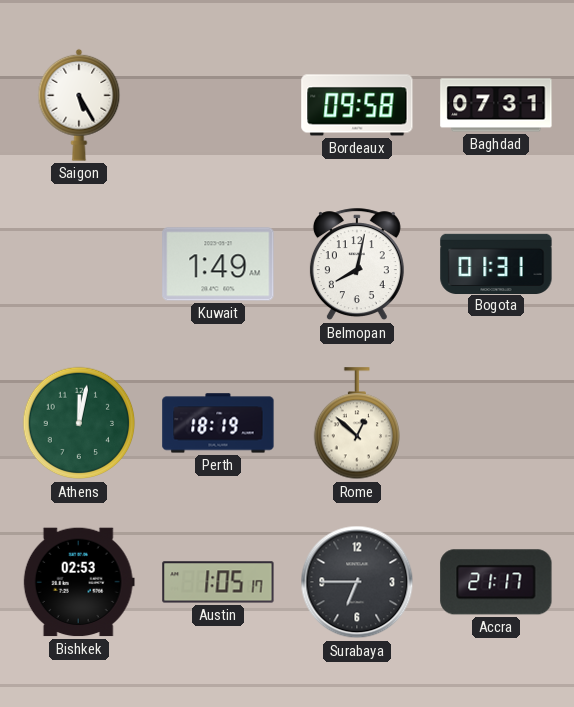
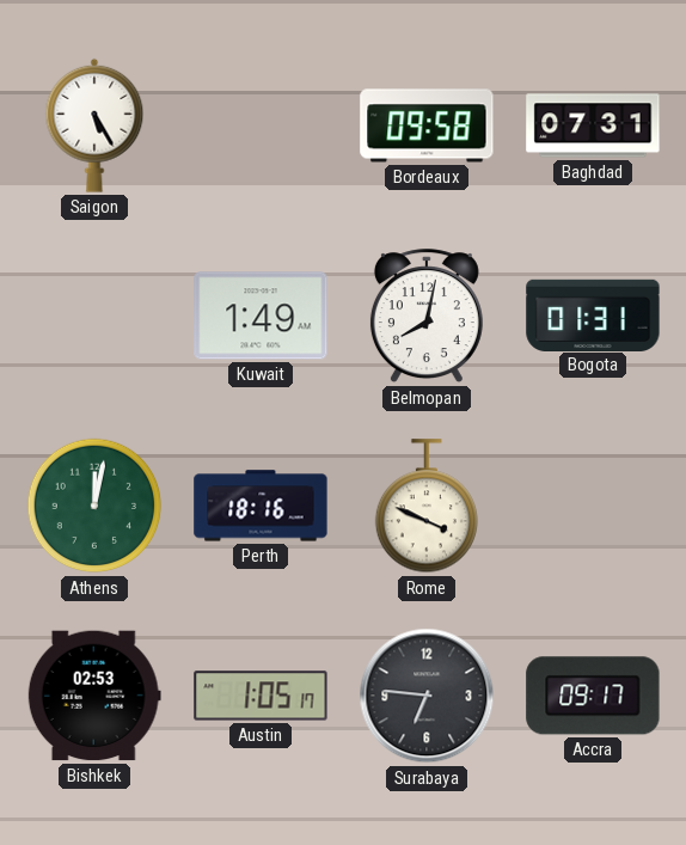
Perth: 18:19 -> 18:16 (261, 506)
Rome: 12:52 -> 3:49 (425, 507)
Surabaya: 6:45 -> 6:46 (427, 696)
Accra: 21:17 -> 09:17 (593, 696)
